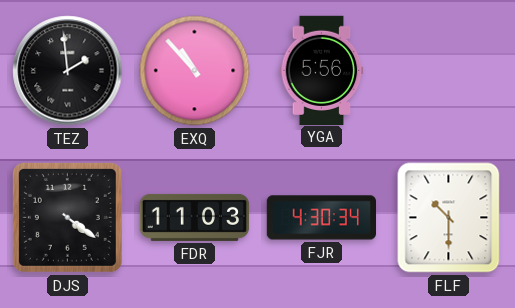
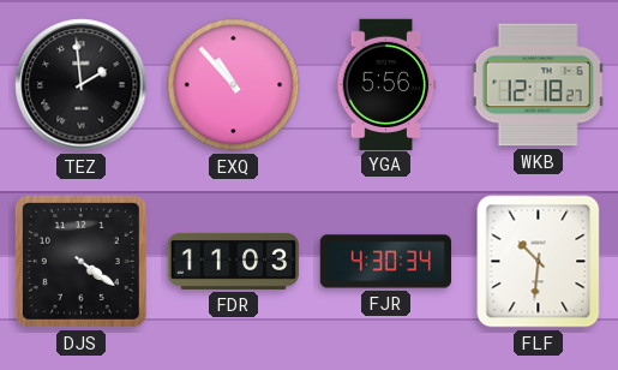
WKB: none -> 12:18 (539, 85)
FLF: 10:30 -> 10:31 (539, 262)
